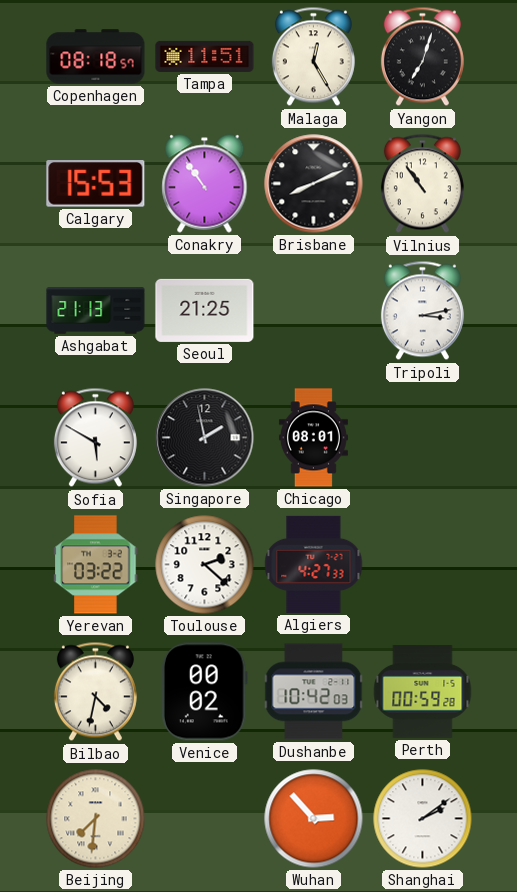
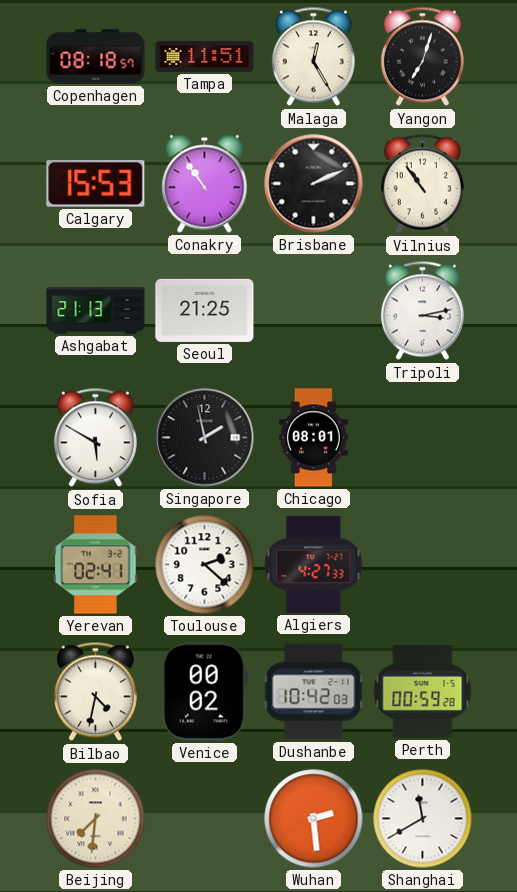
Brisbane: 8:11 -> 2:11 (314, 184)
Yerevan: 03:22 -> 02:41 (96, 565)
Wuhan: 2:53 -> 2:29 (314, 819)
Shanghai: 2:09 -> 11:40 (423, 819)
